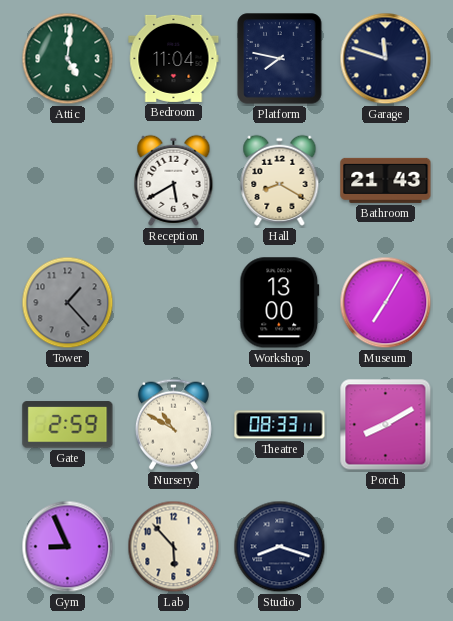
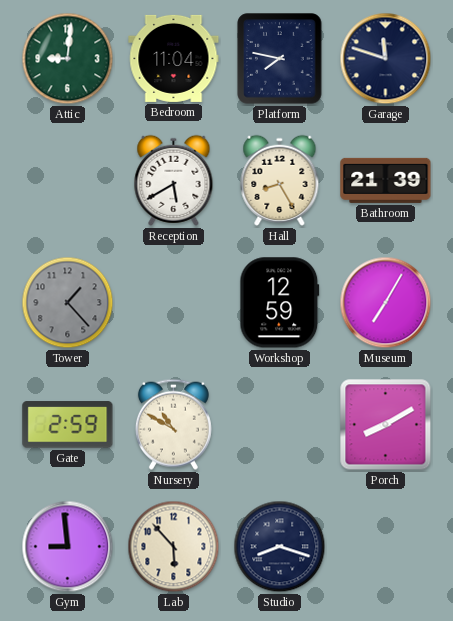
Attic: 5:01 -> 9:01 (68, 59)
Hall: 8:20 -> 8:25 (280, 180)
Bathroom: 21:43 -> 21:39 (386, 180)
Workshop: 13:00 -> 12:59 (280, 303)
Theatre: 08:33 -> none (280, 425)
Gym: 8:56 -> 8:59 (68, 547)
